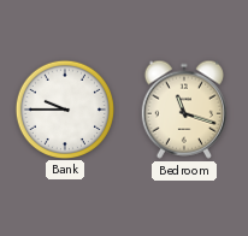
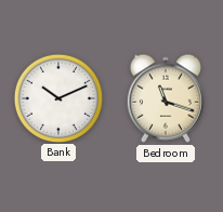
Bank: 9:45 -> 10:11 (57, 97)
